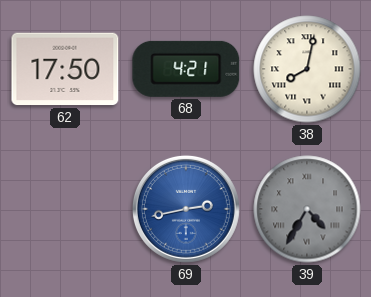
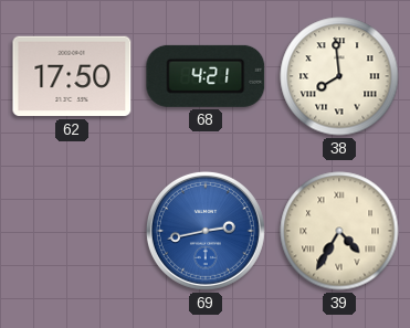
38: 8:02 -> 7:59 (339, 76)
39 dial: grey -> cream (339, 231)
